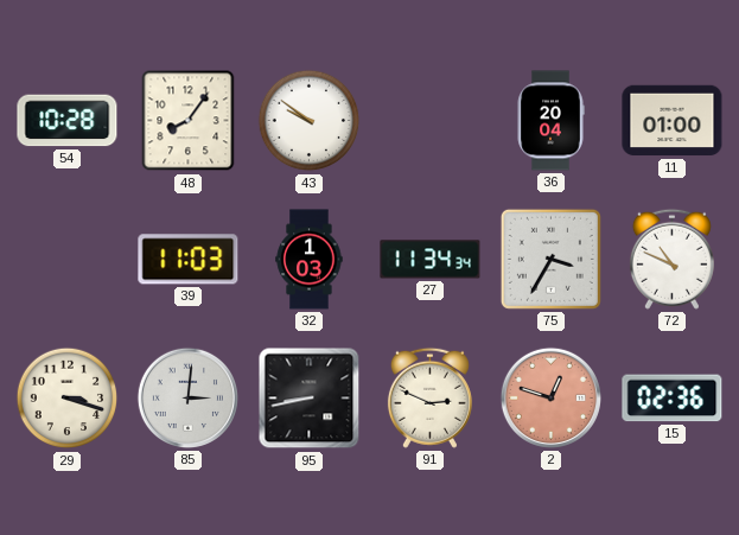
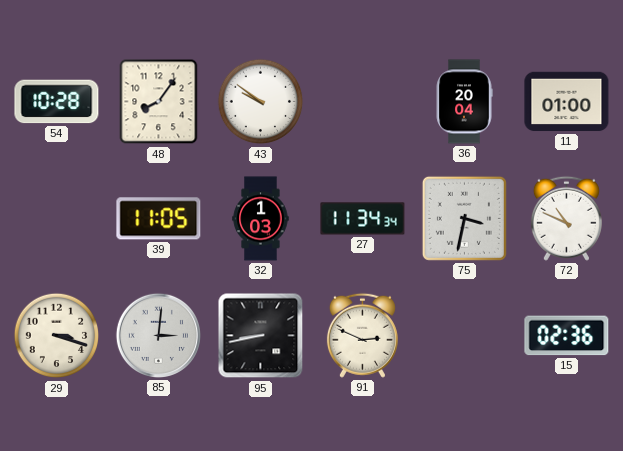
39: 11:03 -> 11:05 (159, 219)
75: 3:35 -> 3:32 (464, 218)
2: 12:48 -> none (550, 397)
